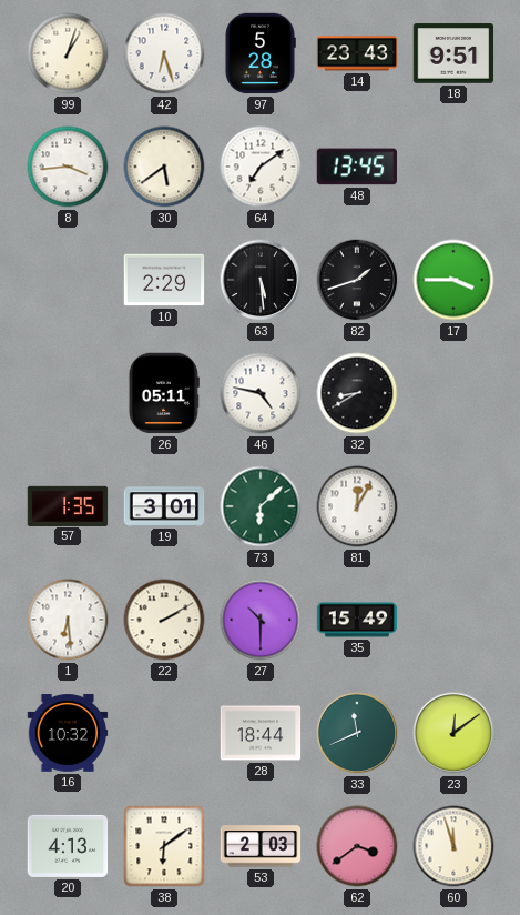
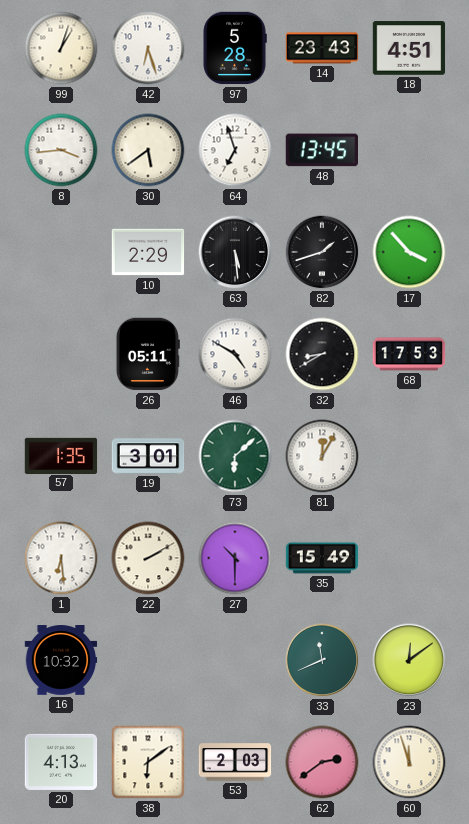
18: 9:51 -> 4:51 (409, 48)
64: 7:09 -> 6:57 (235, 150)
17: 3:45 -> 3:53 (409, 252)
46: 4:47 -> 4:50 (235, 354)
68: none -> 17:53 (409, 354)
28: 18:44 -> none (261, 733)
62: 3:39 -> 2:39 (322, 762)
